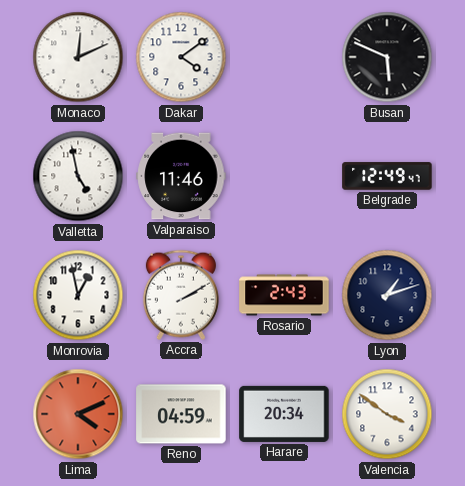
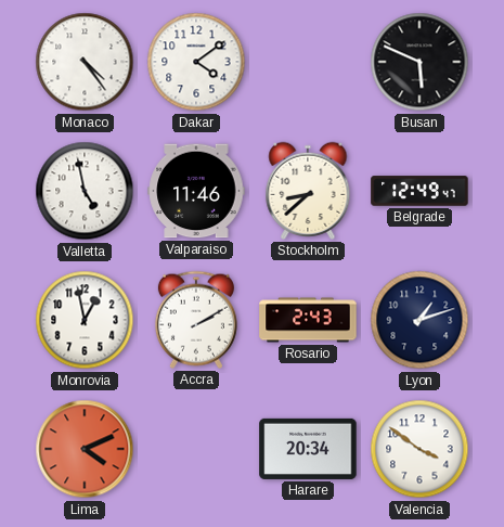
Monaco: 12:11 -> 4:24 (85, 62)
Stockholm: none -> 8:38 (308, 191)
Reno: 04:59 -> none (181, 414)
